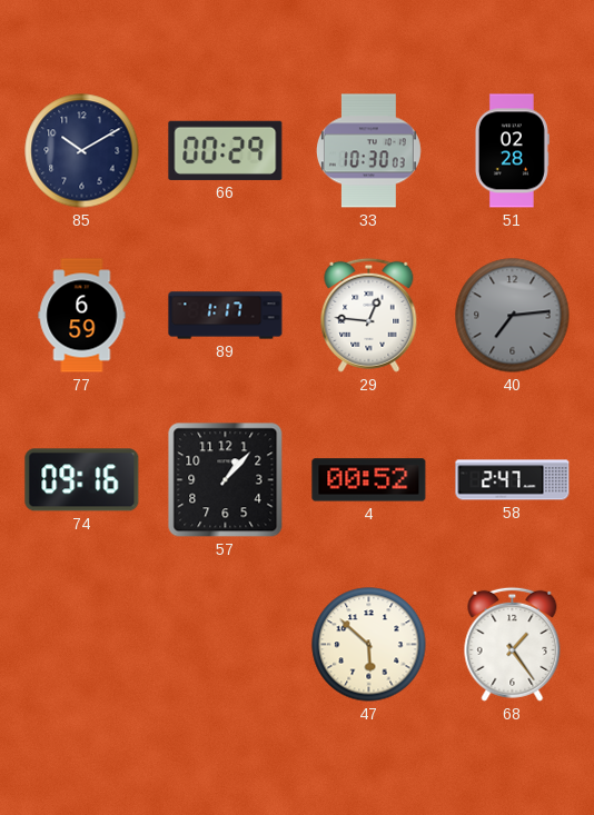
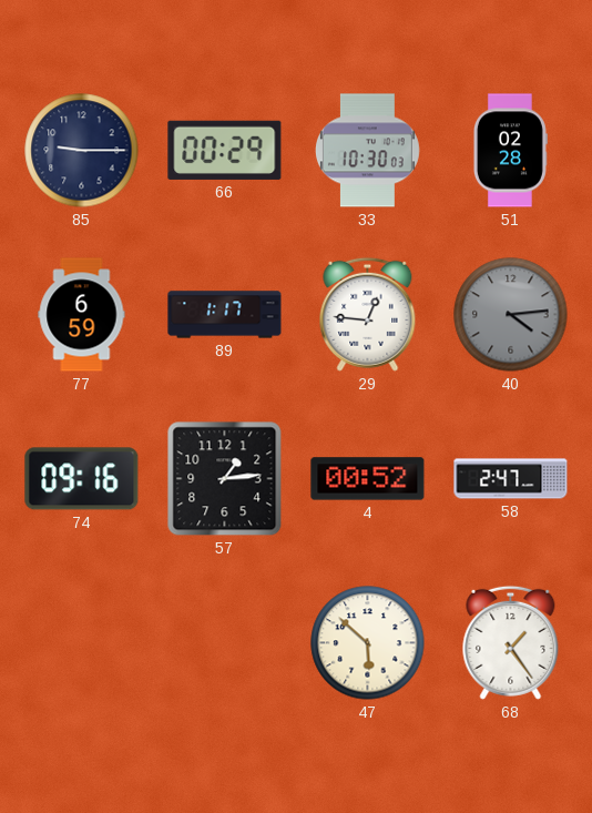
85: 10:10 -> 9:15 (82, 151)
40: 7:14 -> 4:14 (511, 315)
57: 1:07 -> 1:14 (225, 479)
